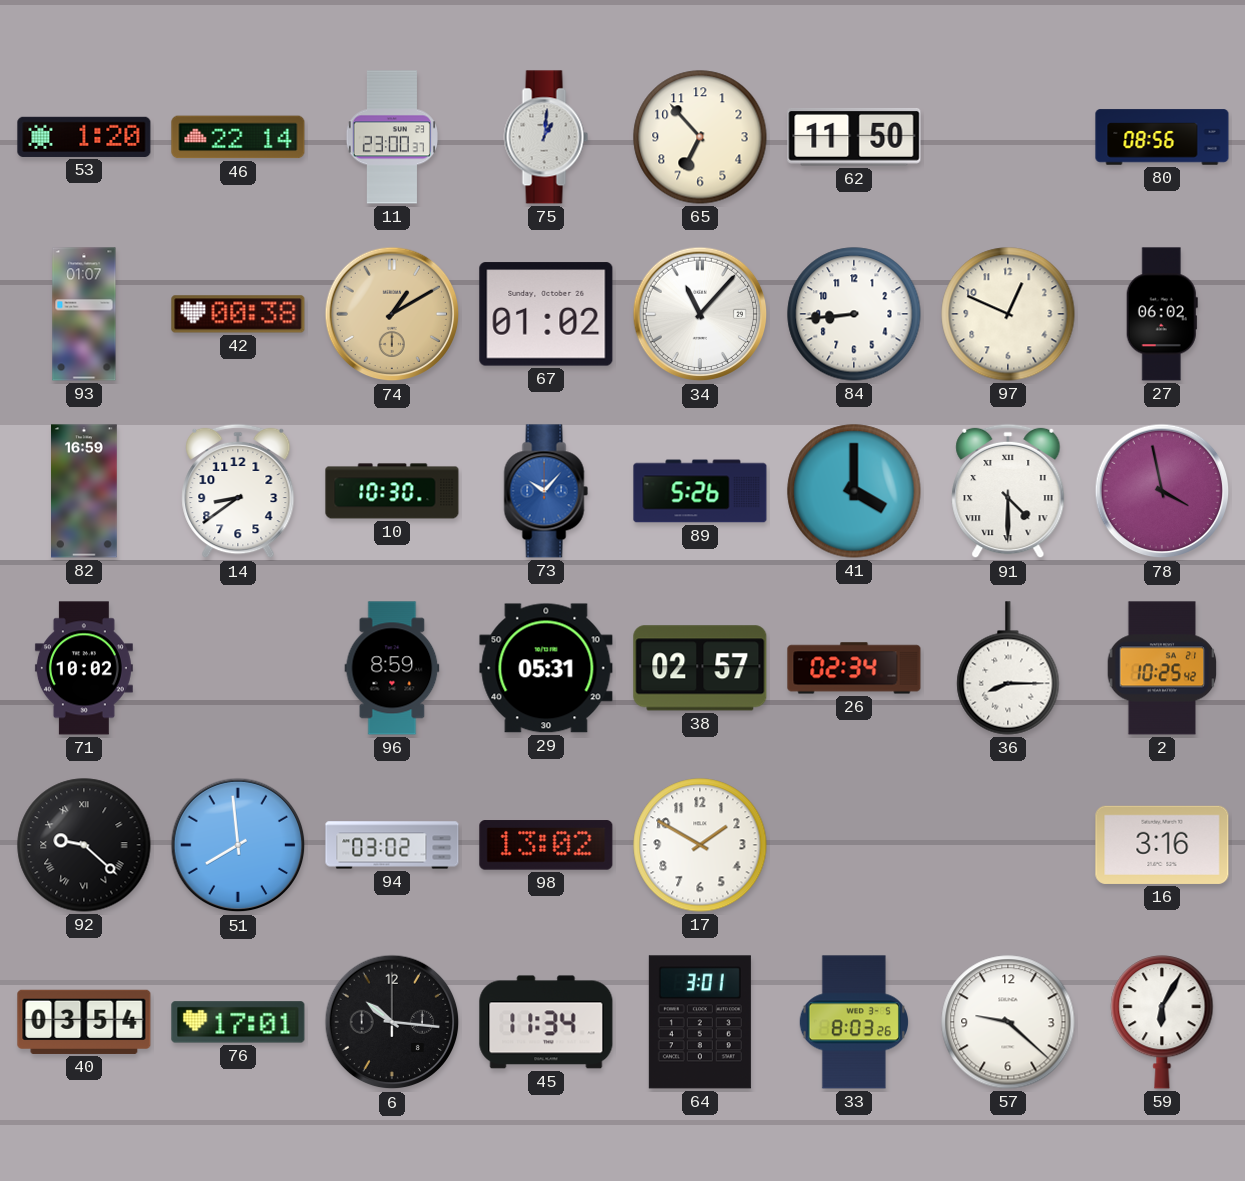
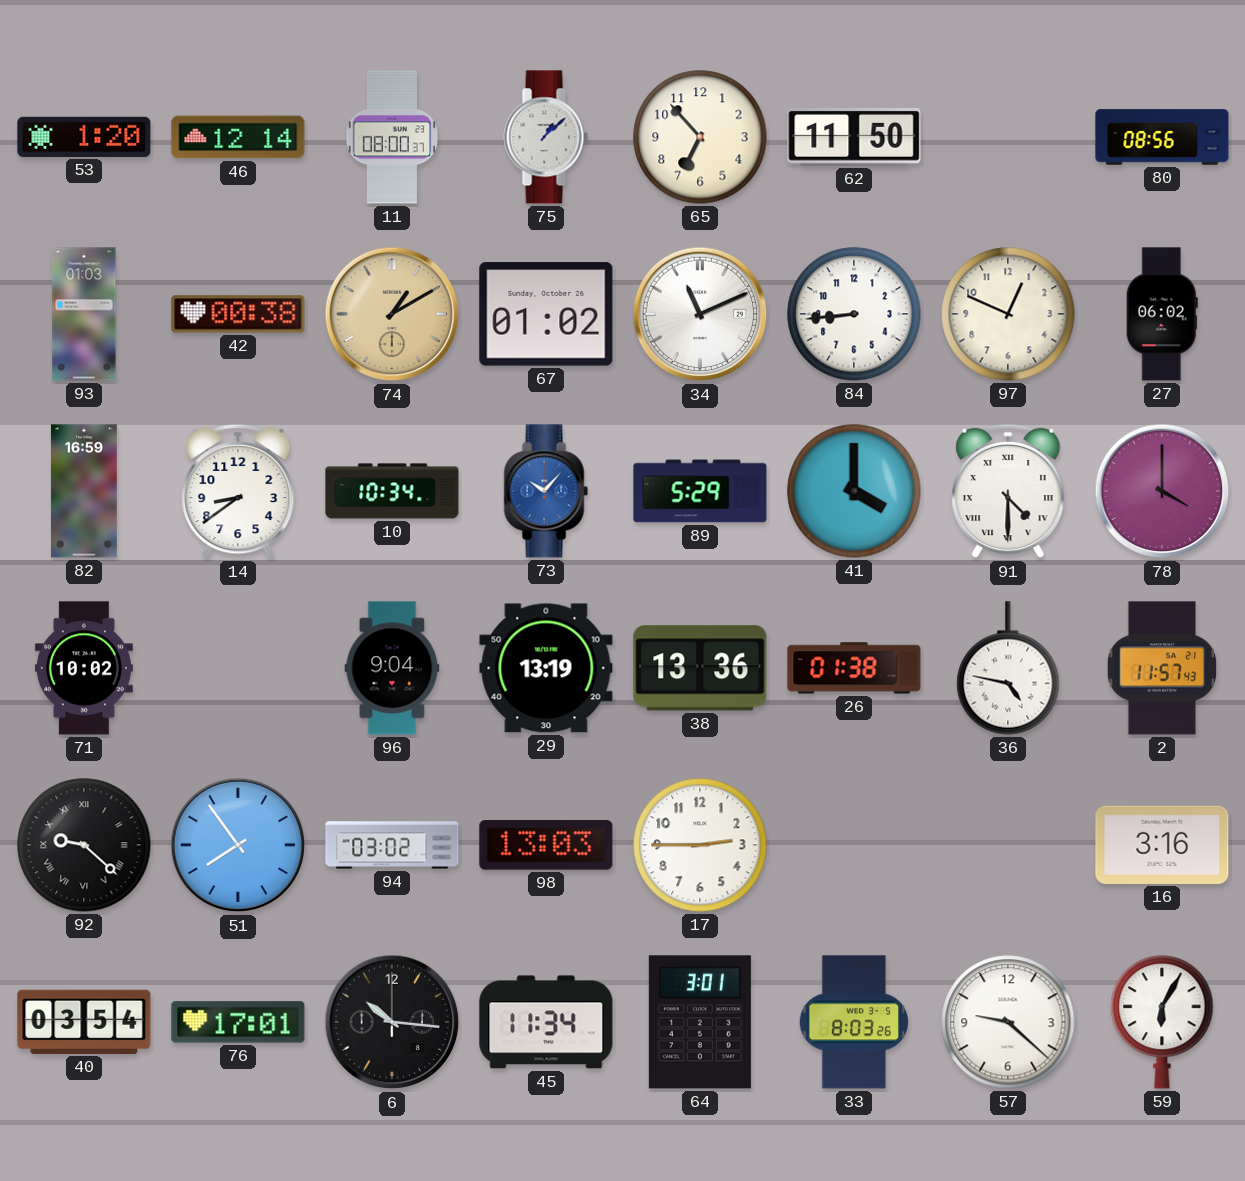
46: 22:14 -> 12:14 (238, 137)
11: 23:00 -> 08:00 (391, 137)
75: 1:01 -> 1:08 (546, 137)
93: 01:07 -> 01:03 (84, 314)
34: 11:07 -> 11:11 (700, 314)
10: 10:30 -> 10:34 (392, 491)
89: 5:26 -> 5:29 (700, 491)
78: 3:58 -> 4:00 (1162, 491)
96: 8:59 -> 9:04 (392, 668)
29: 05:31 -> 13:19 (546, 668)
38: 02:57 -> 13:36 (700, 668)
26: 02:34 -> 01:38 (854, 668)
36: 8:15 -> 4:47 (1008, 668)
2: 10:25 -> 11:57 (1162, 668)
51: 7:59 -> 7:54 (238, 845)
98: 13:02 -> 13:03 (546, 845)
17: 1:50 -> 2:45 (700, 845)
